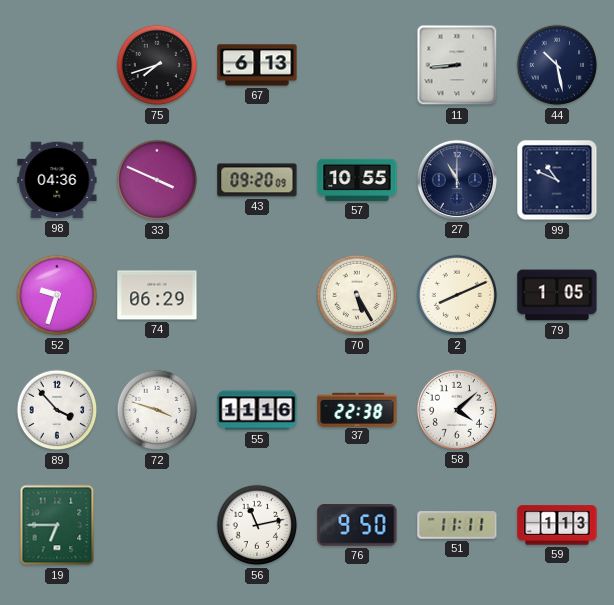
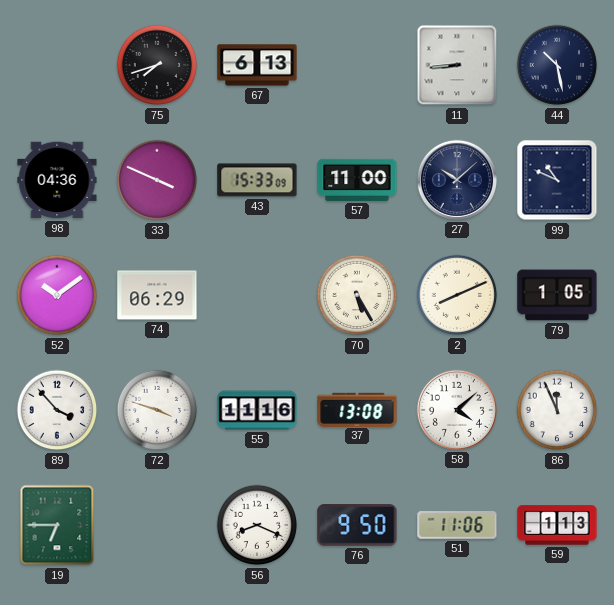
43: 09:20 -> 15:33 (257, 180)
57: 10:55 -> 11:00 (357, 180)
27: 11:00 -> 10:08 (457, 180)
52: 9:33 -> 10:09 (57, 295)
37: 22:38 -> 13:08 (357, 409)
86: none -> 11:56 (557, 410)
56: 11:13 -> 8:19 (257, 525)
51: 11:11 -> 11:06 (457, 526)
